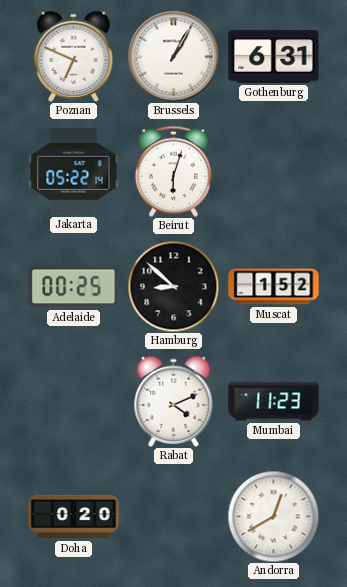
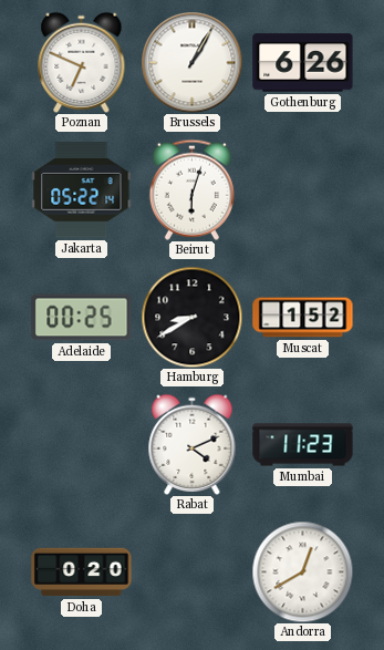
Gothenburg: 6:31 -> 6:26 (303, 63)
Hamburg: 8:52 -> 8:40 (191, 317)
